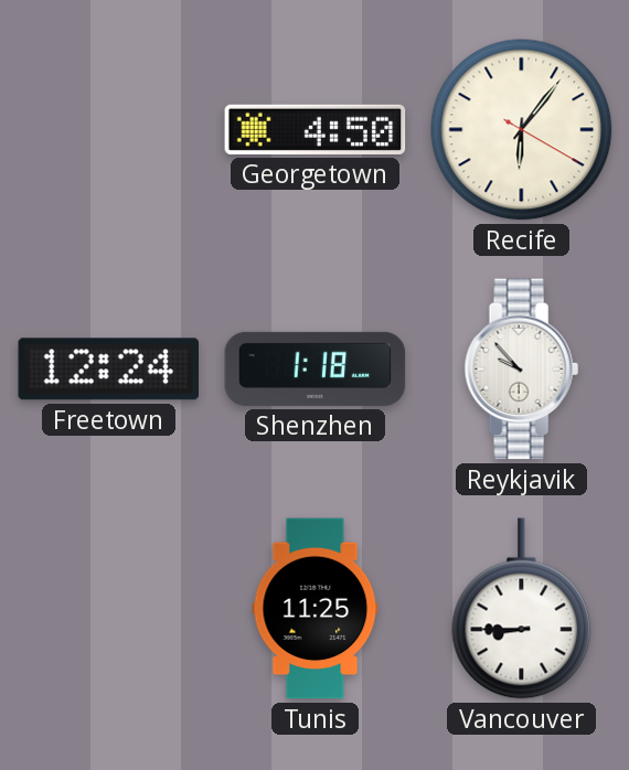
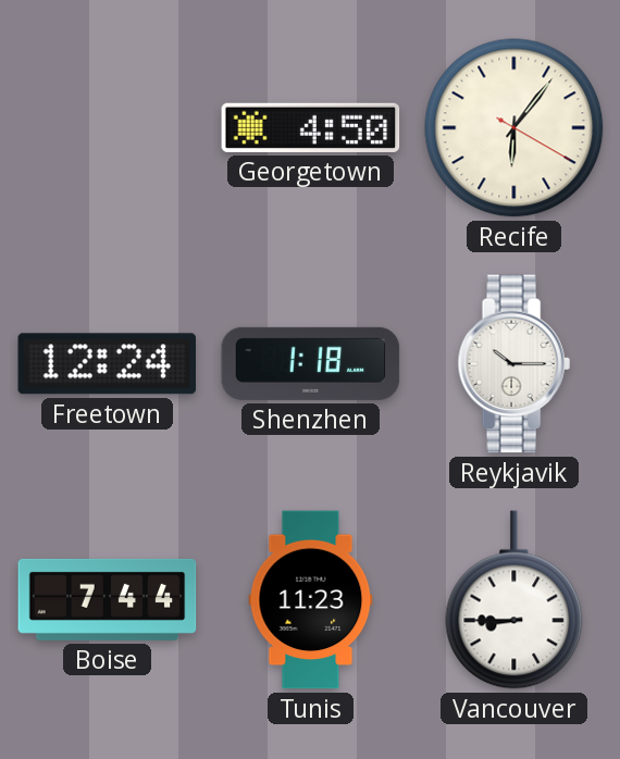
Reykjavik: 9:53 -> 10:15 (513, 364)
Boise: none -> 7:44 (108, 599)
Tunis: 11:25 -> 11:23 (311, 600)
